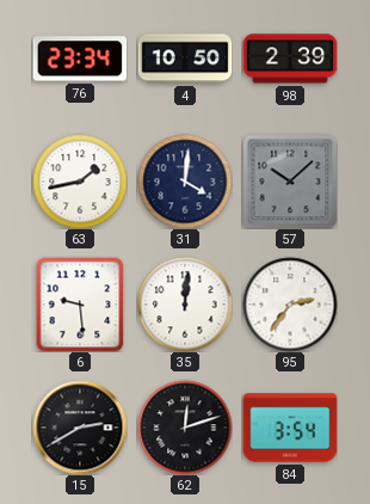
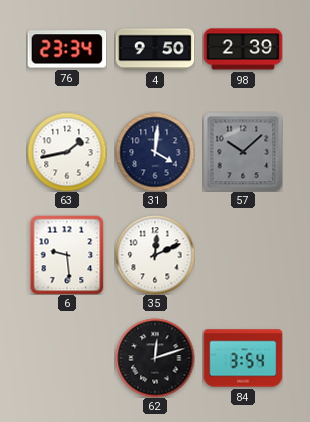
4: 10:50 -> 9:50 (155, 49)
35: 12:01 -> 12:11 (155, 255)
95: 2:36 -> none (290, 305)
15: 2:40 -> none (80, 428)
